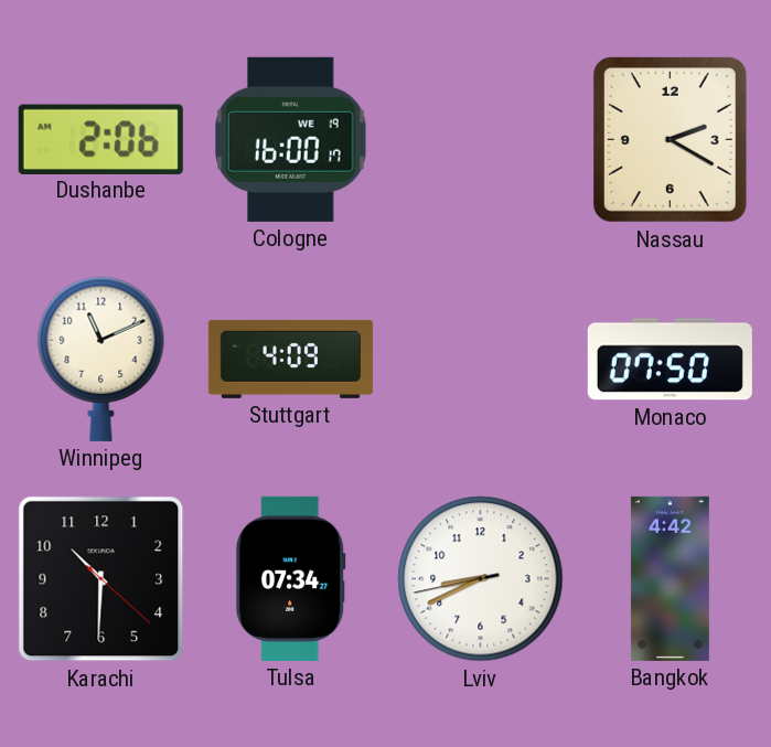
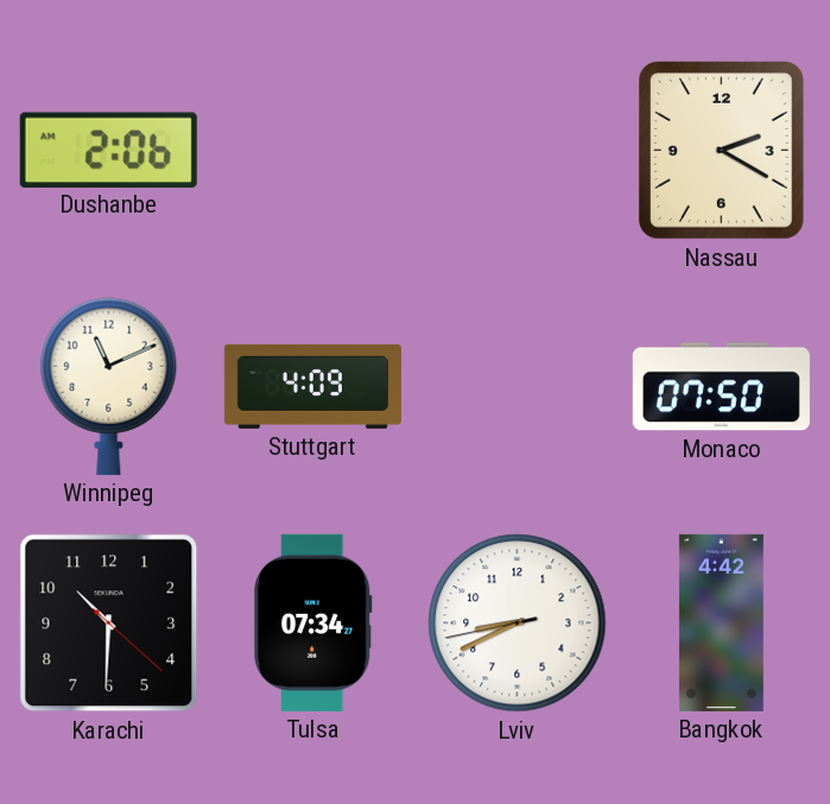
Cologne: 16:00 -> none (291, 139)
